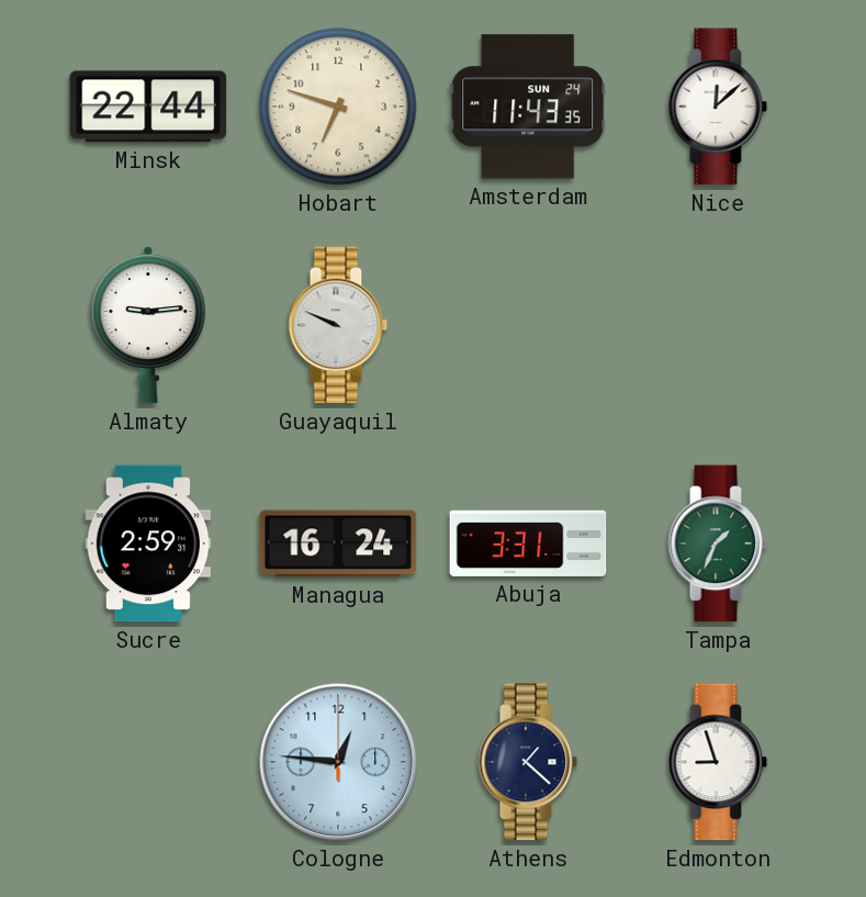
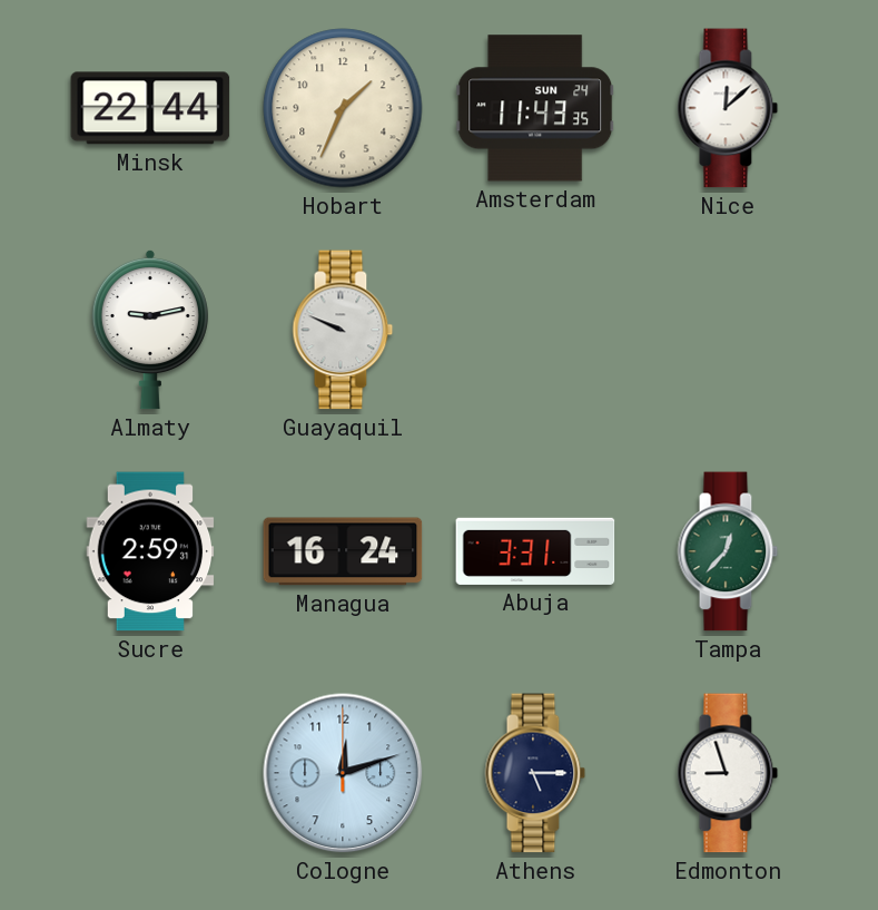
Hobart: 6:48 -> 1:34 (343, 108)
Almaty: 9:14 -> 9:13 (150, 330)
Tampa: 1:34 -> 12:37 (728, 551)
Cologne: 12:46 -> 12:12 (343, 773)
Athens: 1:22 -> 5:15 (535, 773)
